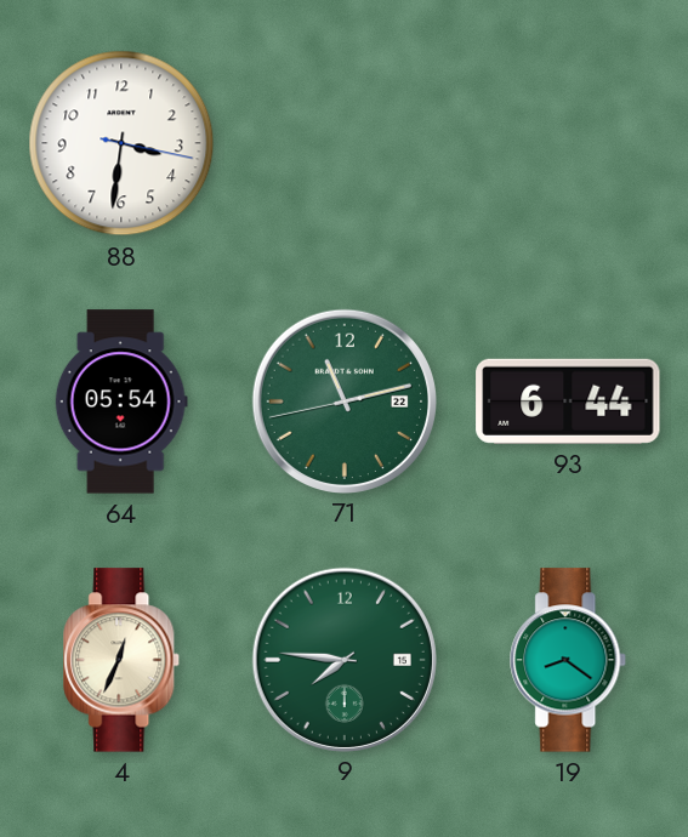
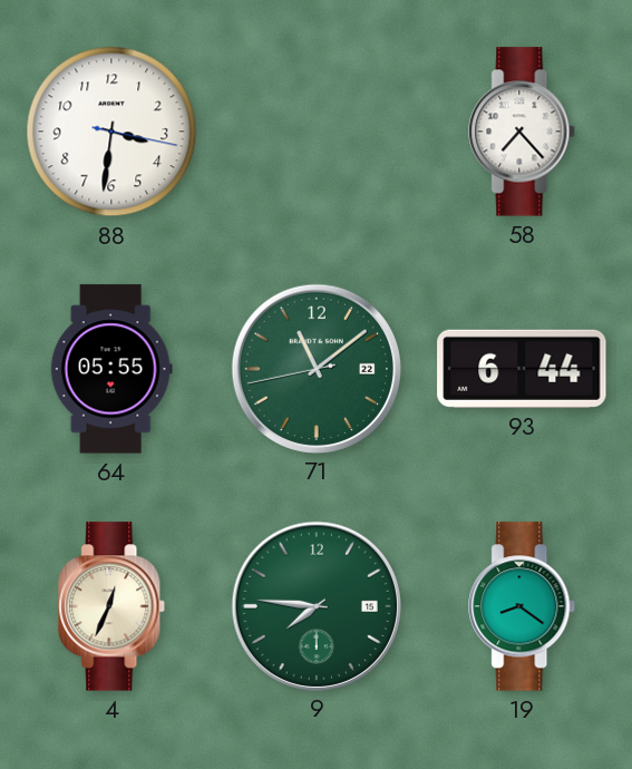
58: none -> 7:23 (523, 132)
64: 05:54 -> 05:55 (111, 369)
71: 11:12 -> 11:08 (315, 368)
